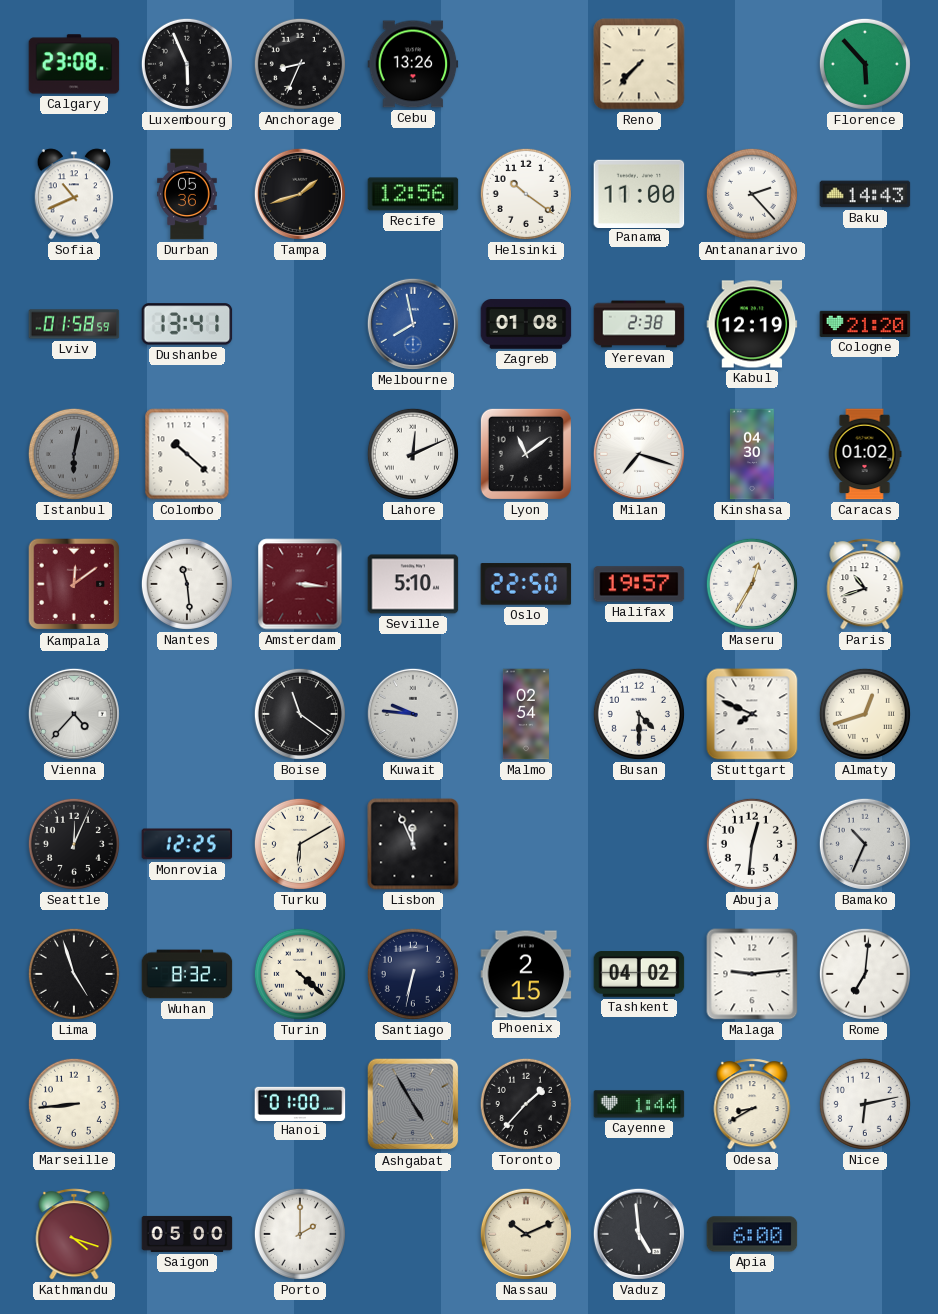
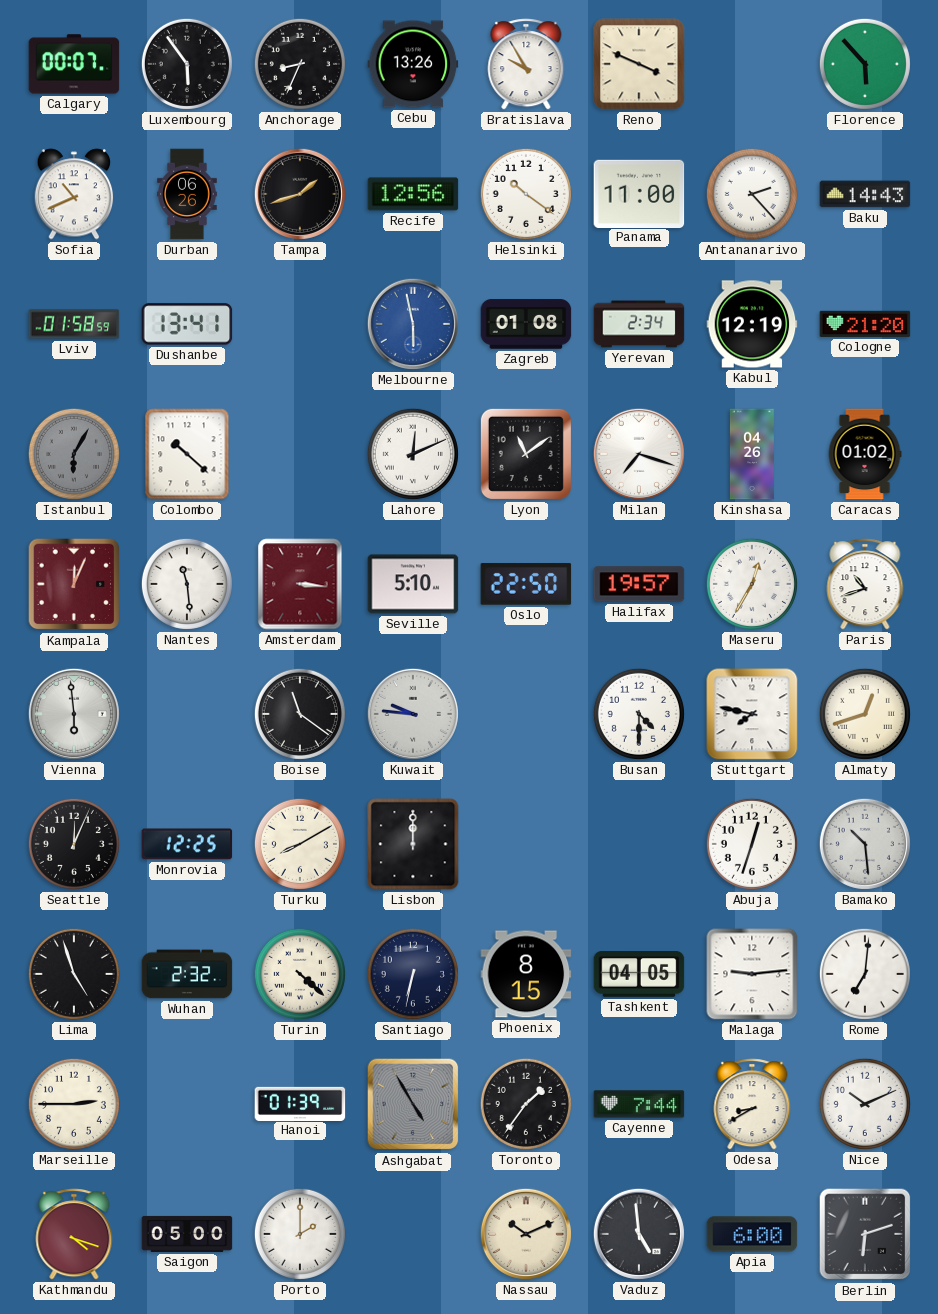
Calgary: 23:08 -> 00:07 (74, 64)
Luxembourg: 5:56 -> 5:54 (187, 64)
Bratislava: none -> 9:55 (526, 64)
Reno: 7:37 -> 3:49 (639, 64)
Durban: 05:36 -> 06:26 (187, 194)
Melbourne: 7:58 -> 5:58 (413, 324)
Yerevan: 2:38 -> 2:34 (639, 324)
Istanbul: 6:02 -> 6:05 (74, 454)
Kinshasa: 04:30 -> 04:26 (752, 454)
Kampala: 12:09 -> 12:04 (74, 584)
Vienna: 4:37 -> 5:59 (74, 714)
Malmo: 02:54 -> none (526, 714)
Stuttgart: 7:49 -> 7:47 (752, 714)
Turku: 6:10 -> 8:10 (300, 844)
Lisbon: 11:56 -> 12:00 (413, 844)
Abuja: 12:31 -> 12:33 (752, 844)
Bamako: 10:34 -> 10:29 (865, 844)
Wuhan: 8:32 -> 2:32 (187, 974)
Phoenix: 2:15 -> 8:15 (526, 974)
Tashkent: 04:02 -> 04:05 (639, 974)
Marseille: 8:44 -> 2:45 (74, 1104)
Hanoi: 01:00 -> 01:39 (300, 1103)
Toronto: 1:37 -> 1:36 (526, 1104)
Cayenne: 1:44 -> 7:44 (639, 1104)
Nice: 6:13 -> 10:11 (865, 1104)
Berlin: none -> 6:12 (865, 1234)
